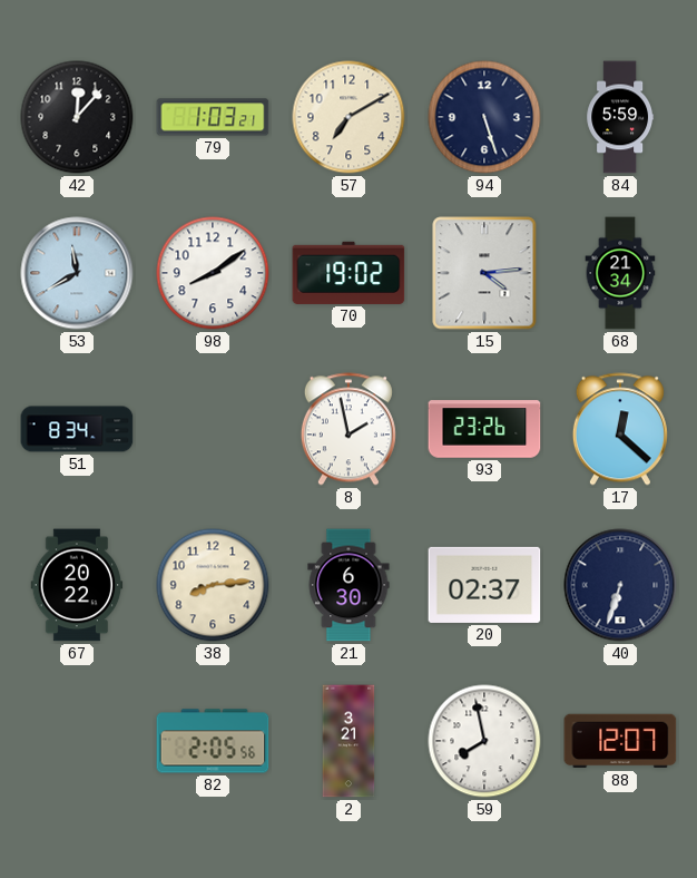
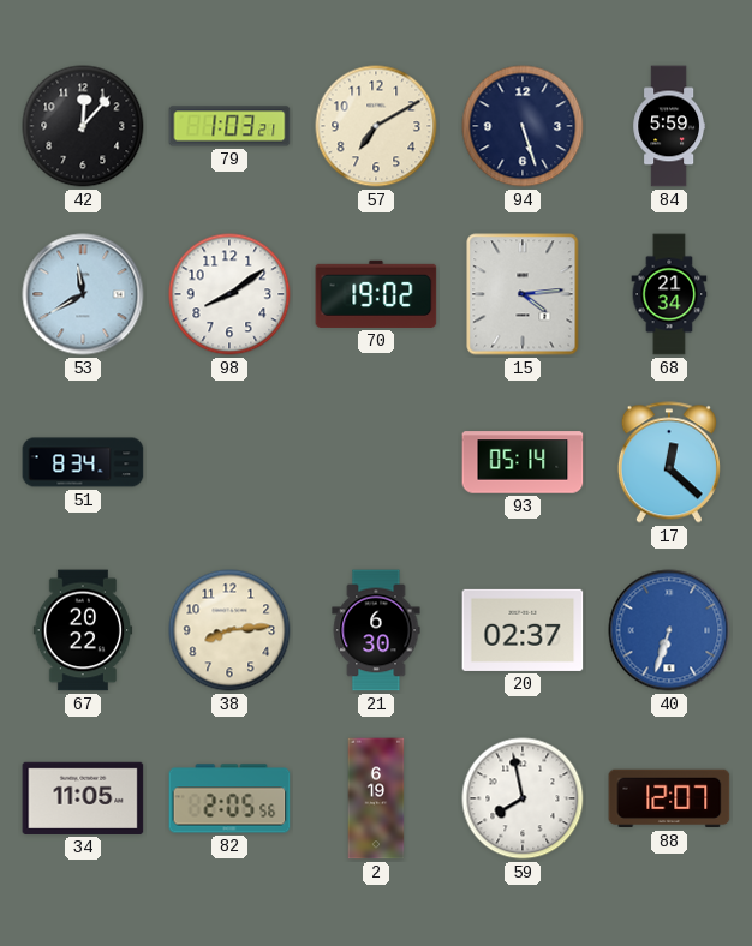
8: 1:58 -> none (348, 429)
93: 23:26 -> 05:14 (523, 462)
40 dial: navy -> blue (669, 630)
34: none -> 11:05 (83, 798)
2: 3:21 -> 6:19 (376, 798)
